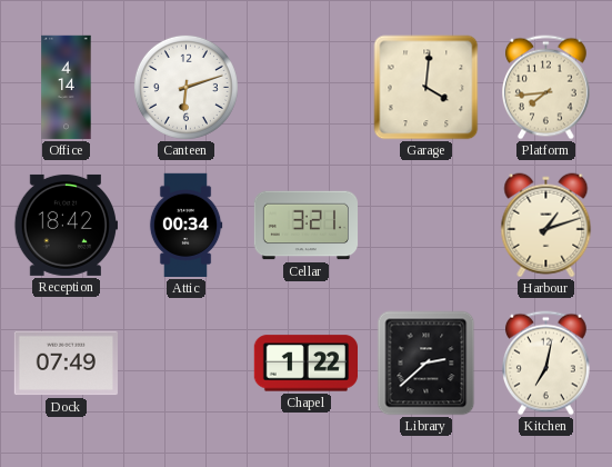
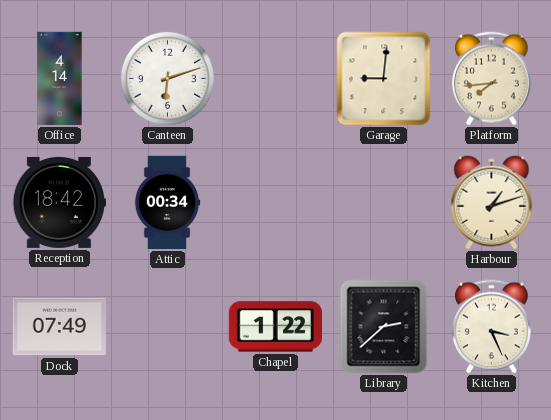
Garage: 4:01 -> 9:01 (384, 79)
Cellar: 3:21 -> none (307, 226)
Kitchen: 7:02 -> 3:26 (492, 327)
